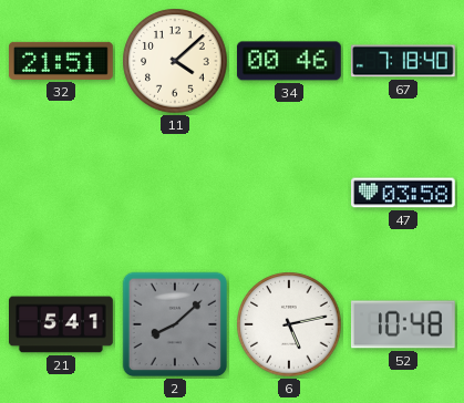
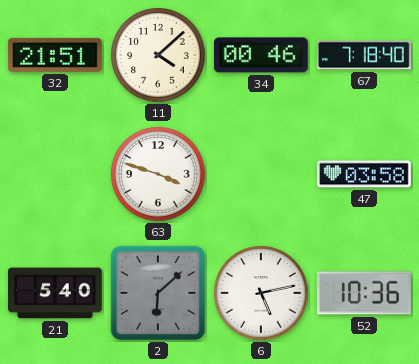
63: none -> 3:48 (158, 174)
21: 5:41 -> 5:40 (56, 293)
2: 8:08 -> 6:08 (158, 293)
52: 10:48 -> 10:36 (364, 293)
